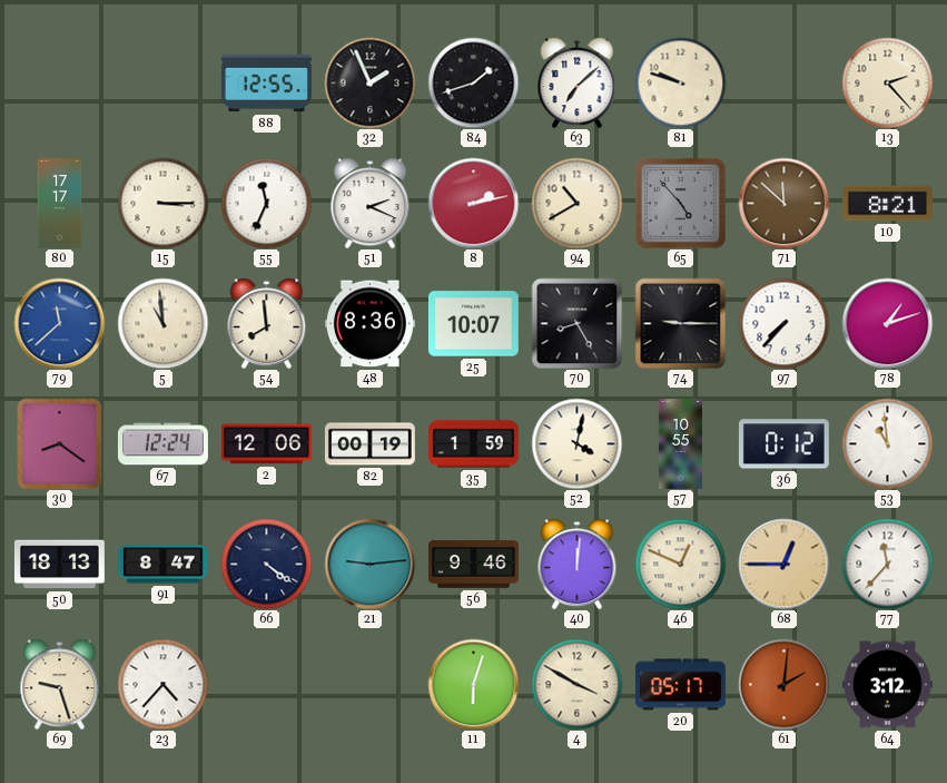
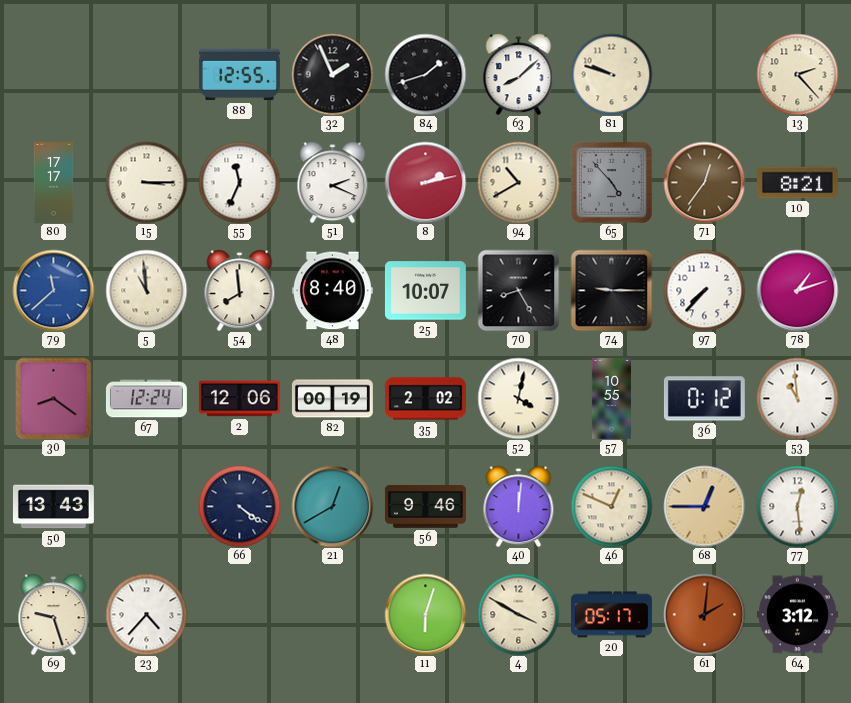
63: 7:08 -> 8:08 (519, 74)
71: 11:52 -> 12:36 (704, 182)
48: 8:36 -> 8:40 (332, 291)
35: 1:59 -> 2:02 (425, 399)
50: 18:13 -> 13:43 (53, 507)
91: 8:47 -> none (162, 565)
21: 9:14 -> 12:40 (332, 506)
77: 11:37 -> 12:29 (797, 506)
